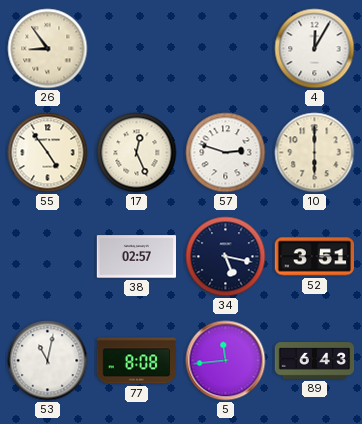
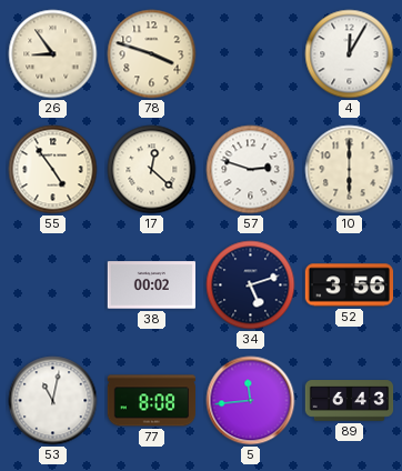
78: none -> 3:48 (152, 54)
17: 12:26 -> 12:22 (152, 170)
38: 02:57 -> 00:02 (152, 285)
34: 5:17 -> 5:12 (251, 285)
52: 3:51 -> 3:56 (349, 285)
